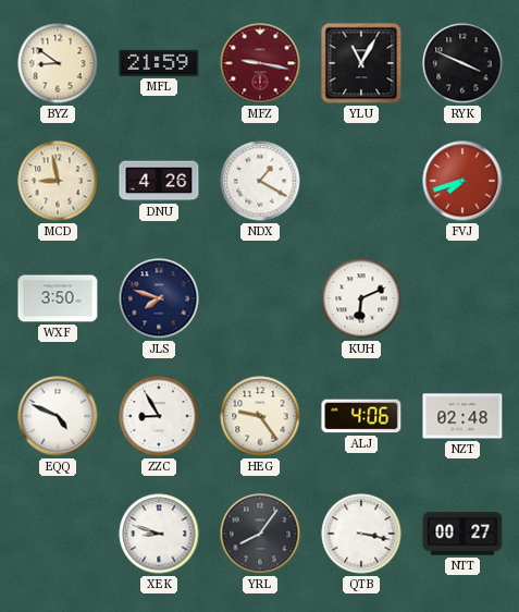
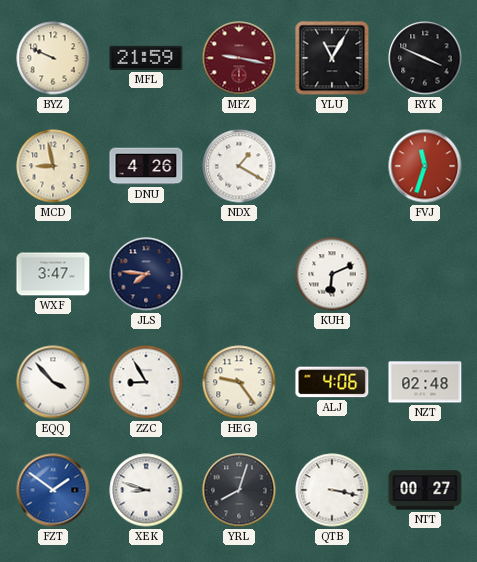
BYZ: 8:51 -> 9:49 (53, 58)
FVJ: 7:42 -> 11:33 (425, 166)
WXF: 3:50 -> 3:47 (53, 274)
JLS: 7:48 -> 7:46 (146, 274)
EQQ: 4:49 -> 3:53 (53, 382)
FZT: none -> 1:51 (53, 490)
YRL: 8:06 -> 8:03 (239, 490)
